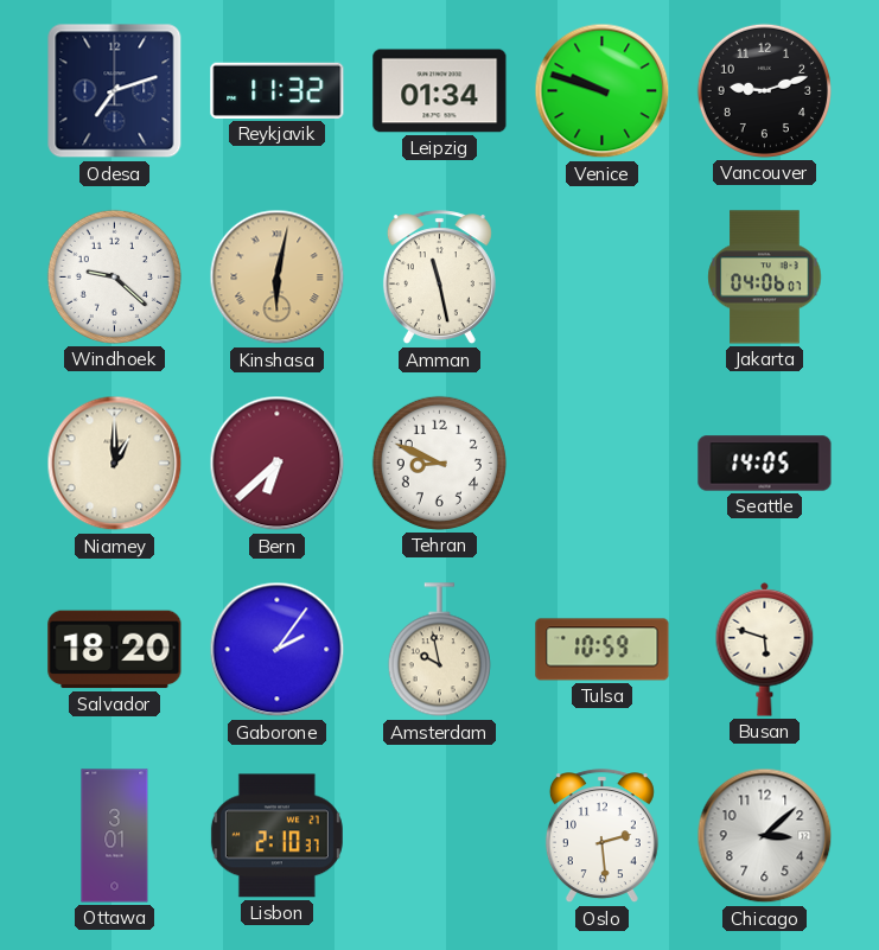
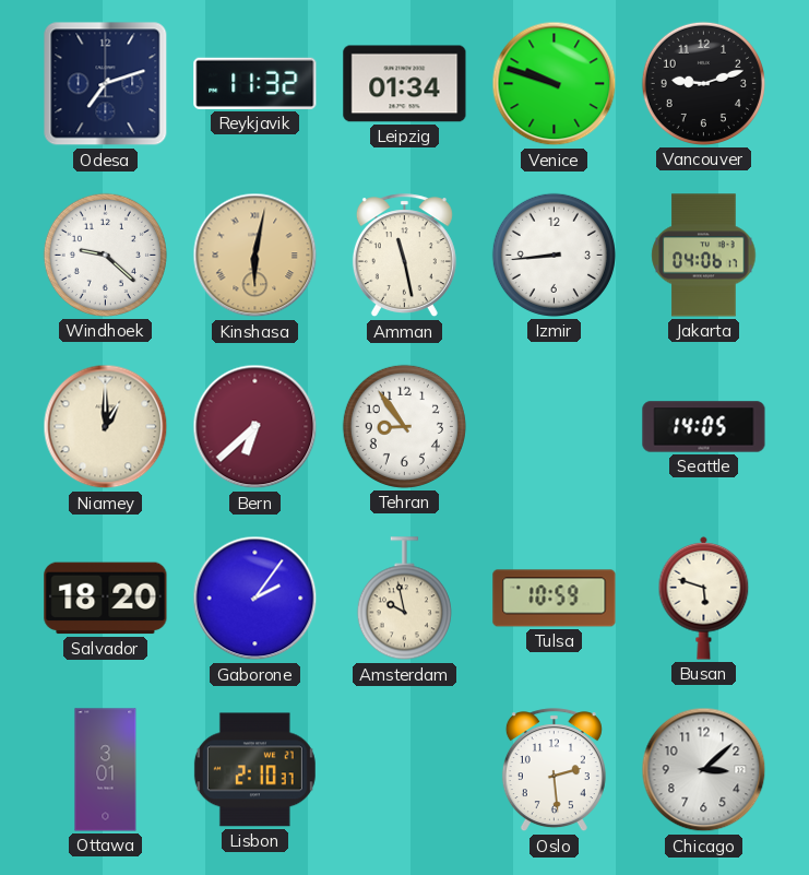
Izmir: none -> 8:44 (554, 255)
Jakarta: 04:06:07 -> 04:06:17 (704, 256)
Tehran: 8:49 -> 8:54 (404, 426)
